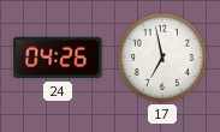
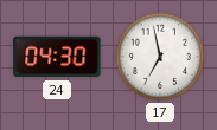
24: 04:26 -> 04:30 (57, 57)
